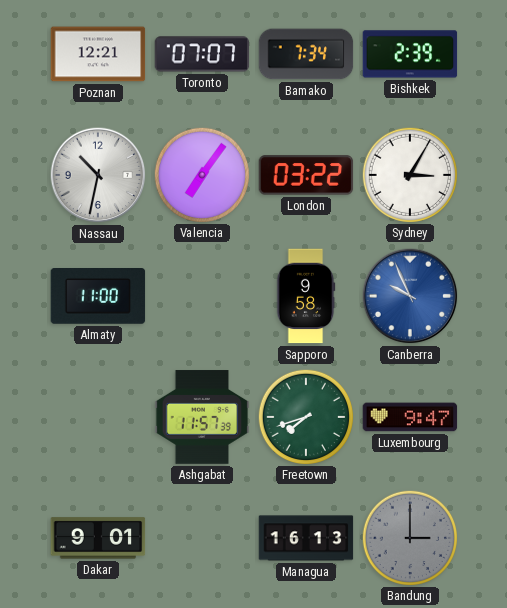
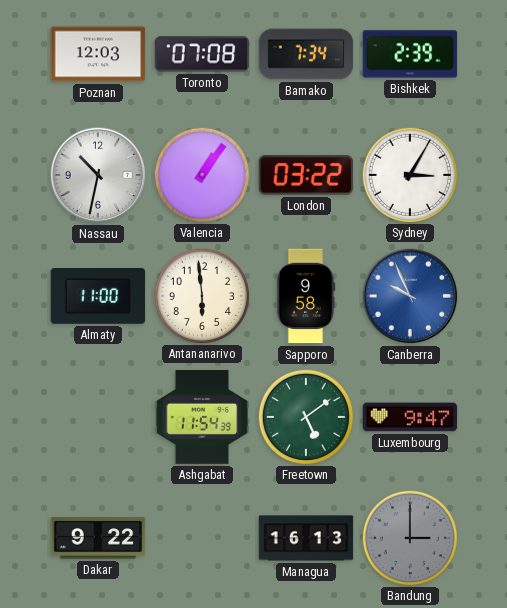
Poznan: 12:21 -> 12:03 (98, 54)
Toronto: 07:07 -> 07:08 (202, 54)
Valencia: 7:06 -> 1:06 (201, 174)
Antananarivo: none -> 5:59 (201, 295)
Ashgabat: 11:57 -> 11:54 (202, 417)
Freetown: 7:42 -> 5:09 (305, 416)
Dakar: 9:01 -> 9:22 (98, 538)
